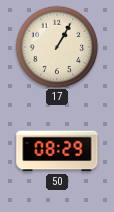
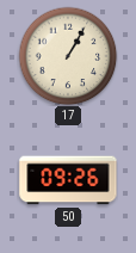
50: 08:29 -> 09:26 (68, 180)
